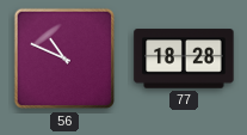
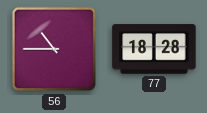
56: 10:49 -> 10:45 (54, 49)
